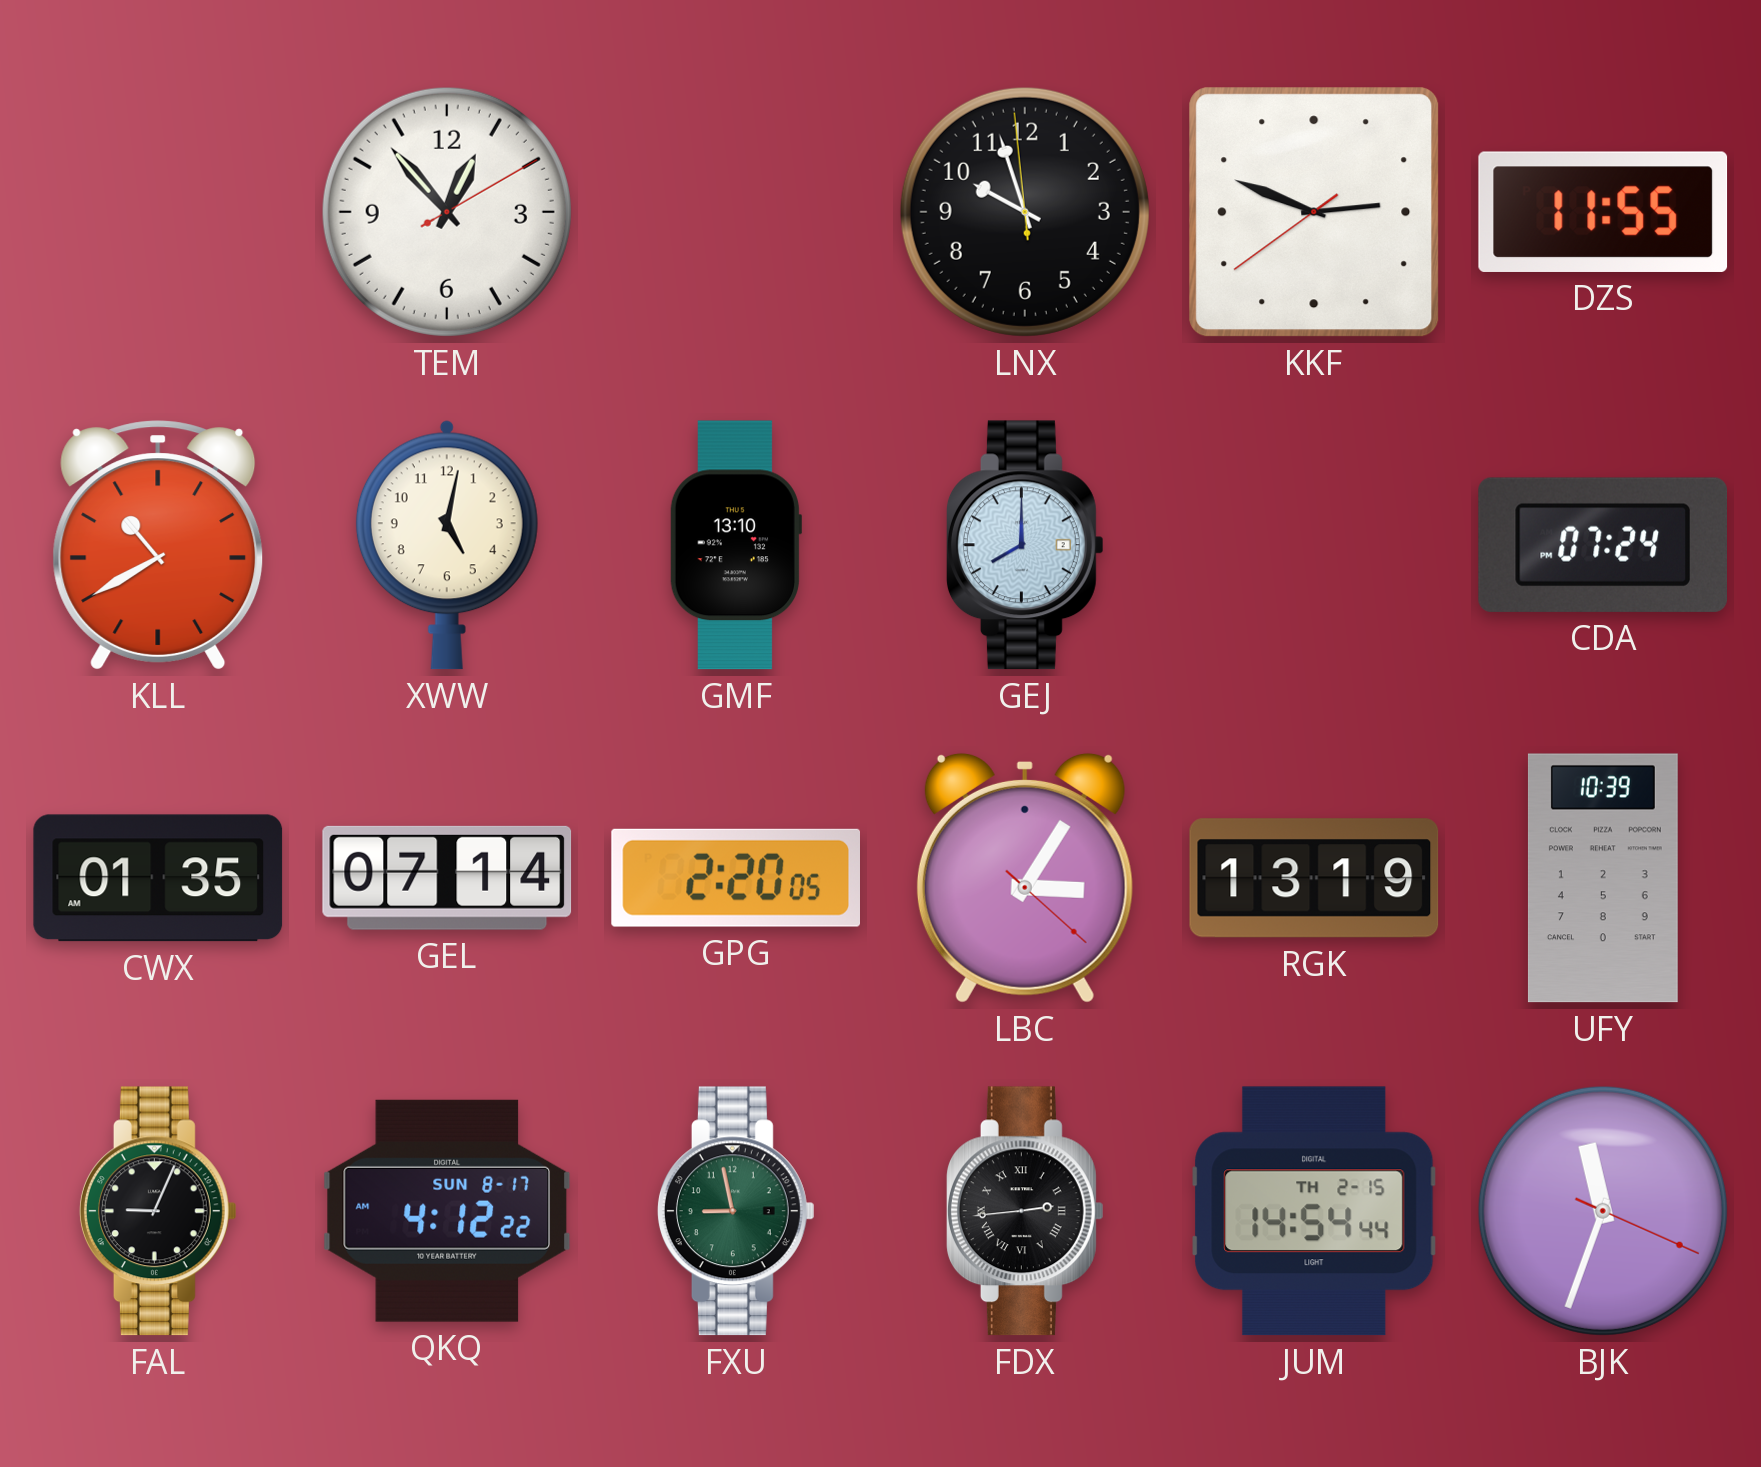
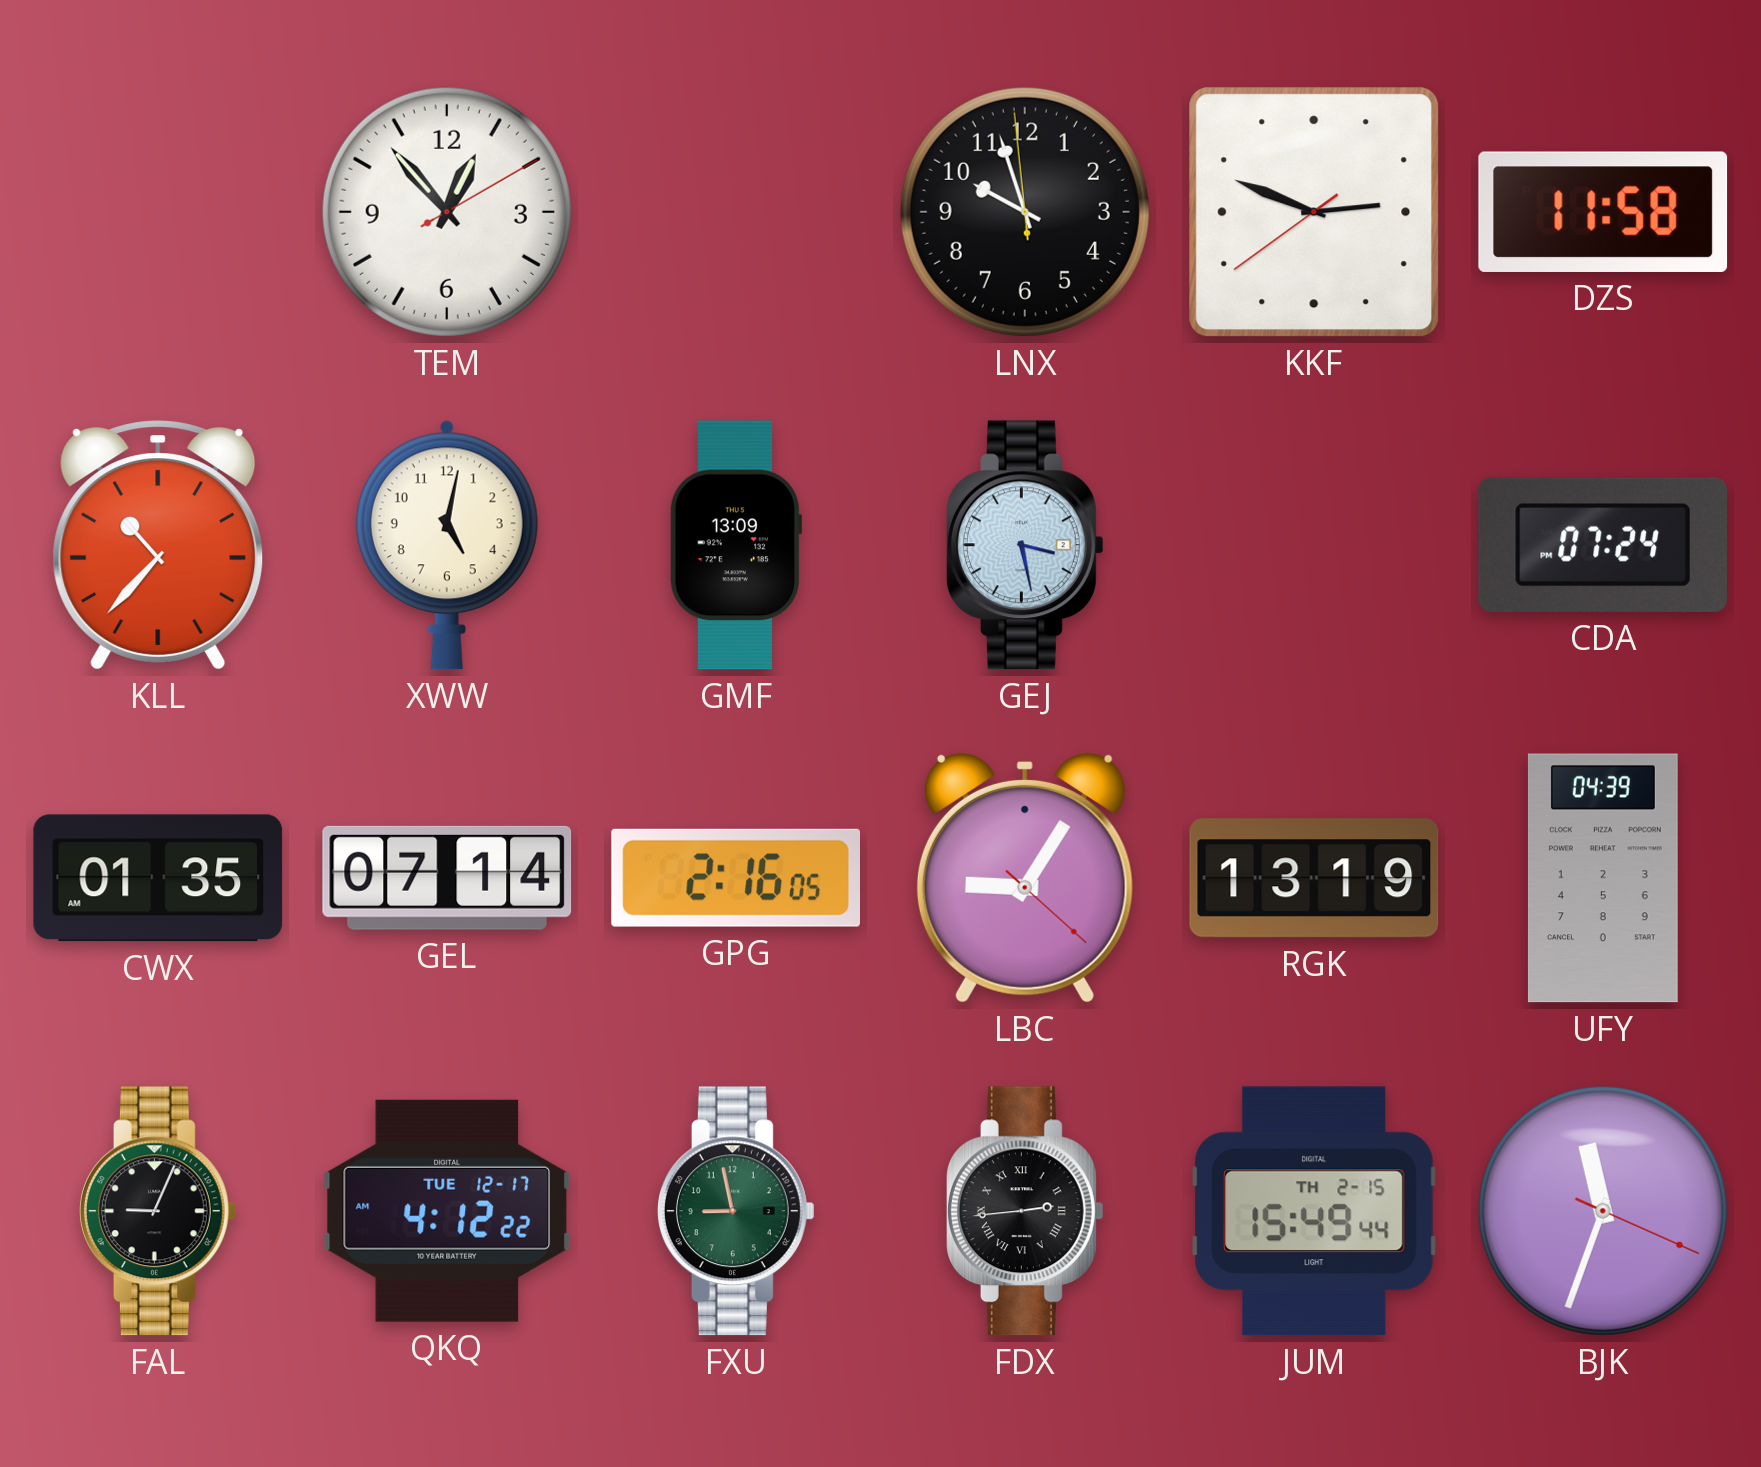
DZS: 11:55 -> 11:58 (1603, 212)
KLL: 10:40 -> 10:37 (158, 545)
GMF: 13:10 -> 13:09 (735, 545)
GEJ: 8:00 -> 3:28 (1025, 545)
GPG: 2:20 -> 2:16 (735, 878)
LBC: 3:05 -> 9:05 (1025, 878)
UFY: 10:39 -> 04:39 (1603, 878)
QKQ date: SUN 8-17 -> TUE 12-17 (447, 1211)
JUM: 14:54 -> 15:49 (1314, 1211)
